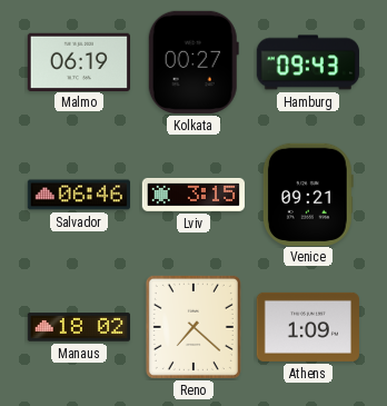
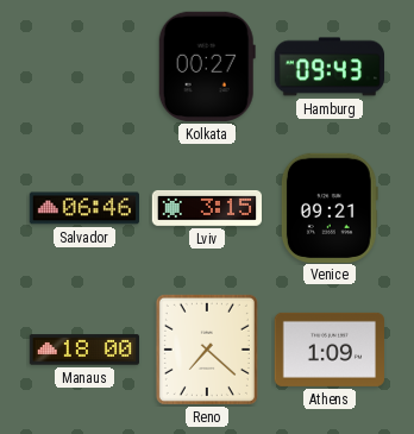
Malmo: 06:19 -> none (78, 61)
Manaus: 18:02 -> 18:00 (83, 350)
